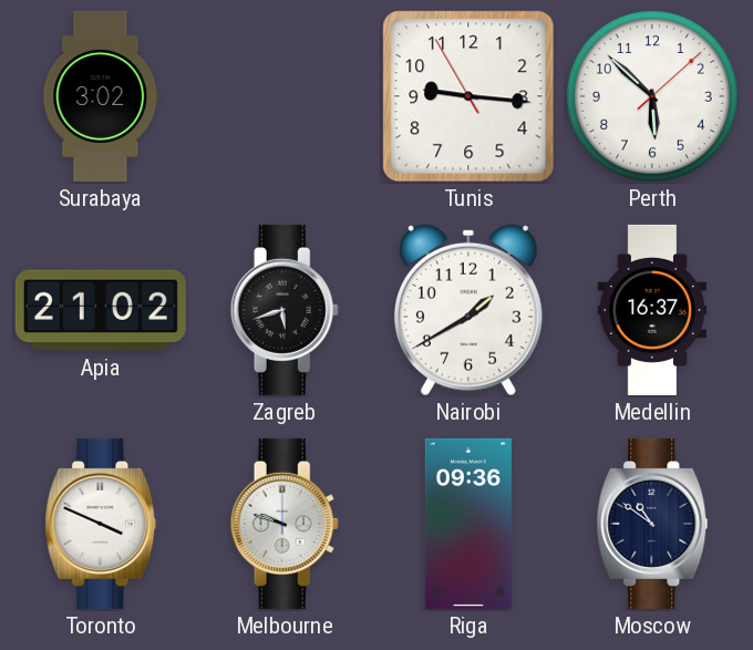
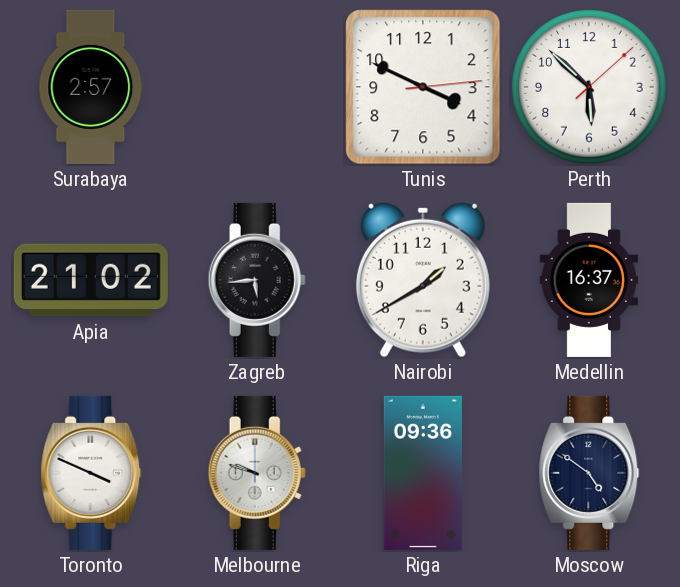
Surabaya: 3:02 -> 2:57 (91, 87)
Tunis: 9:15 -> 3:49 (423, 87)
Zagreb: 5:42 -> 5:44 (257, 280)
Moscow: 10:51 -> 4:51 (589, 473)
